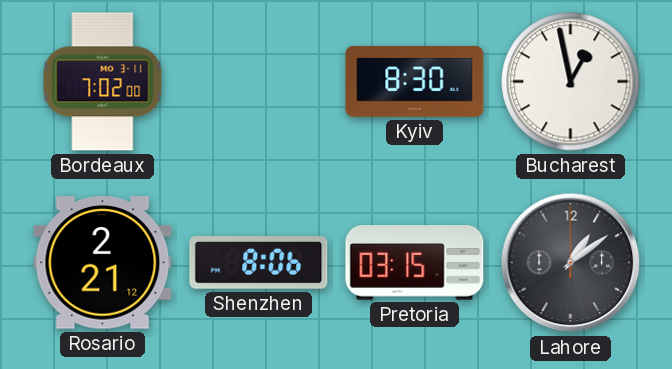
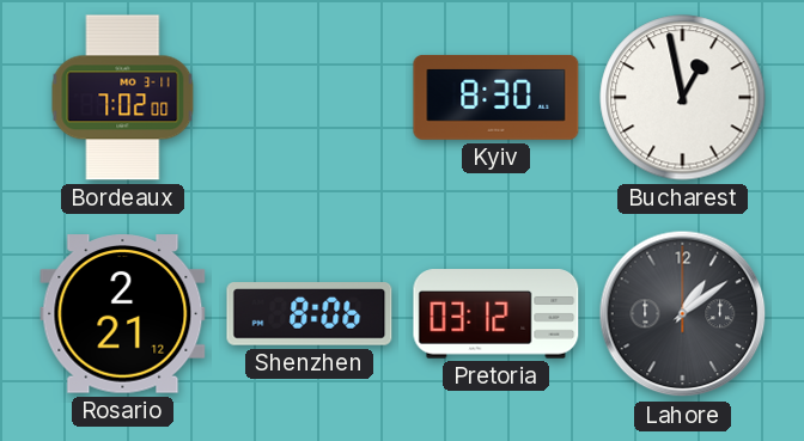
Pretoria: 03:15 -> 03:12 (497, 314)
